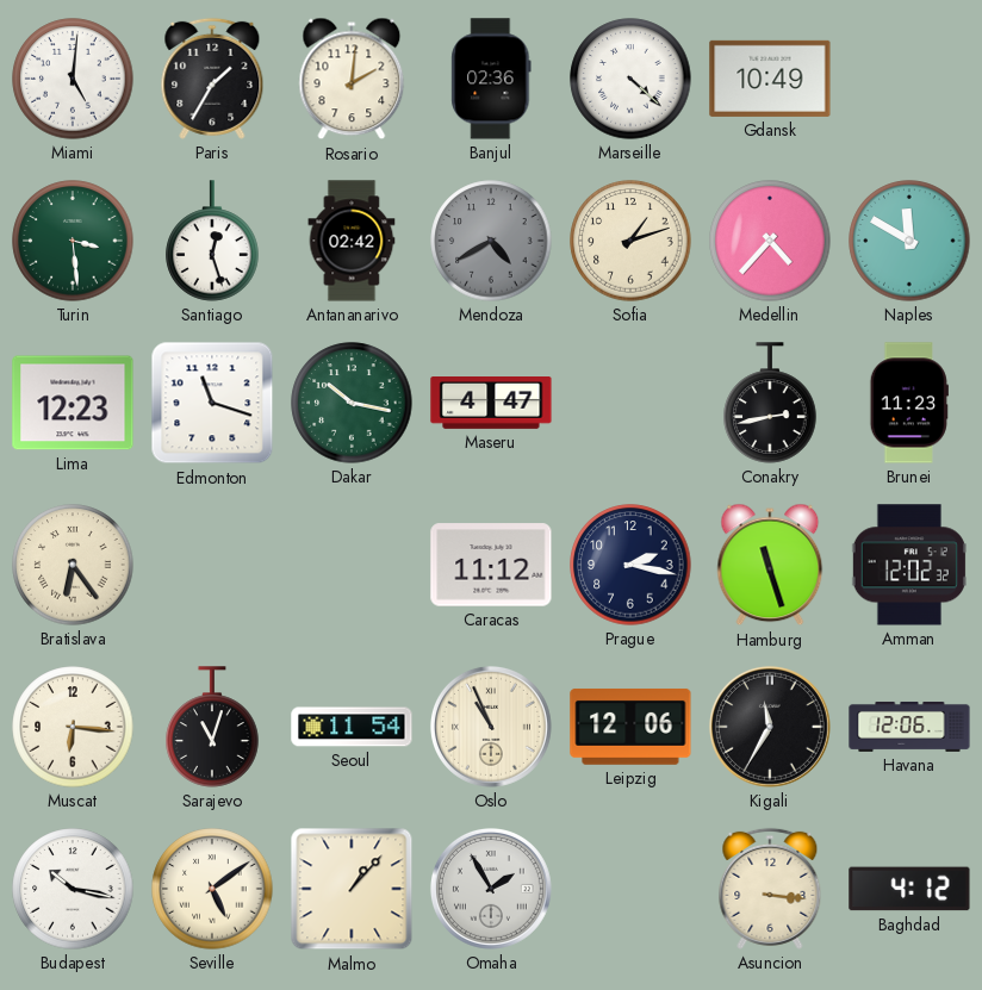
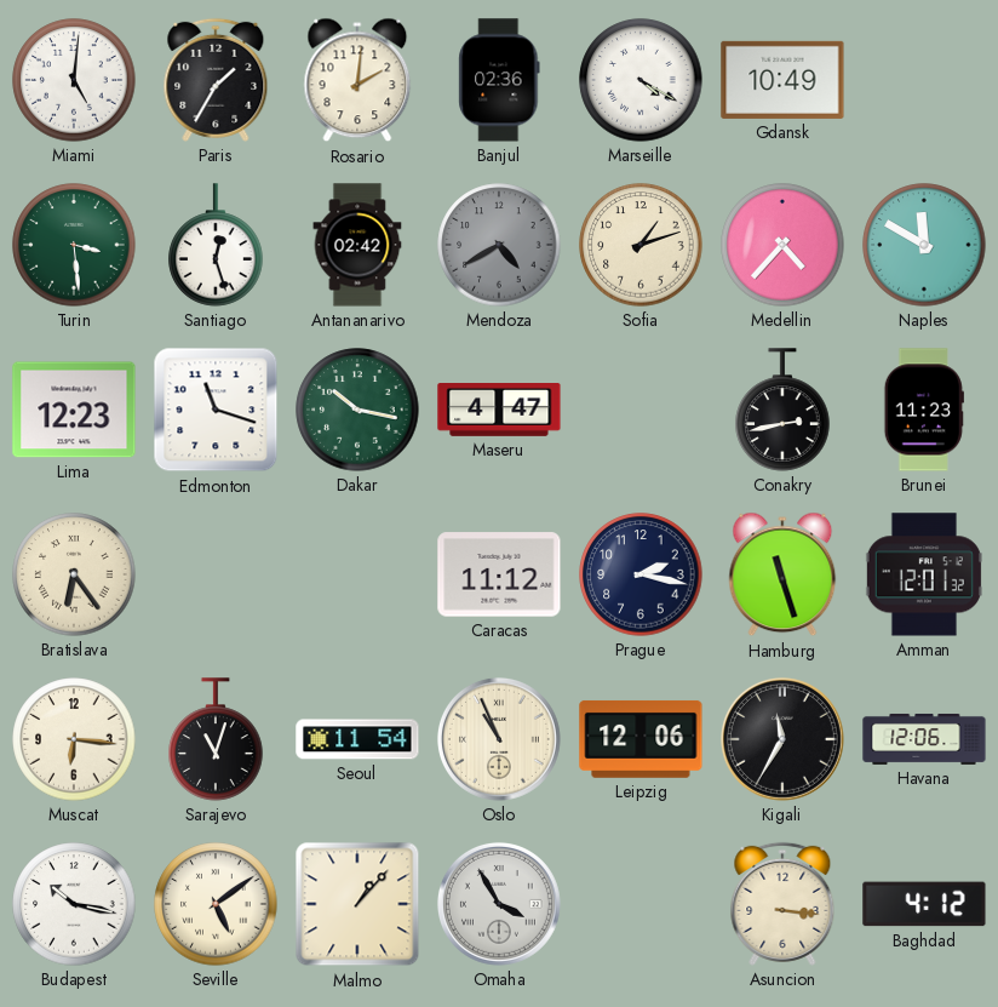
Marseille: 4:22 -> 4:20 (641, 80)
Amman: 12:02 -> 12:01 (924, 574)
Omaha: 1:55 -> 3:55 (499, 904)
